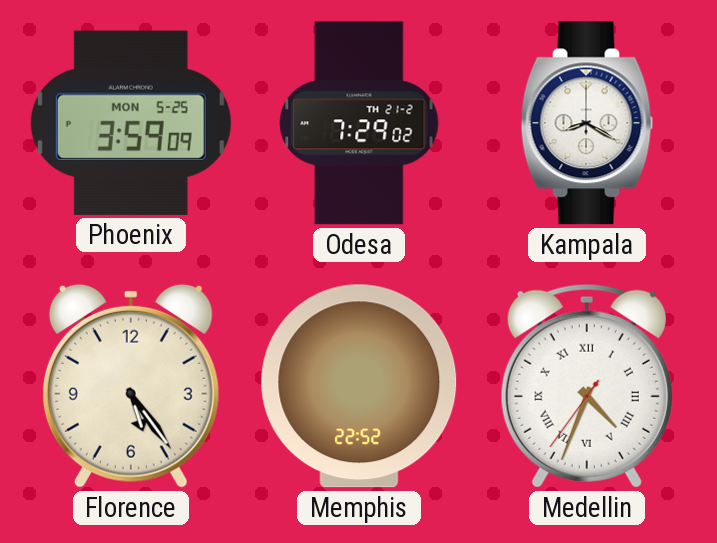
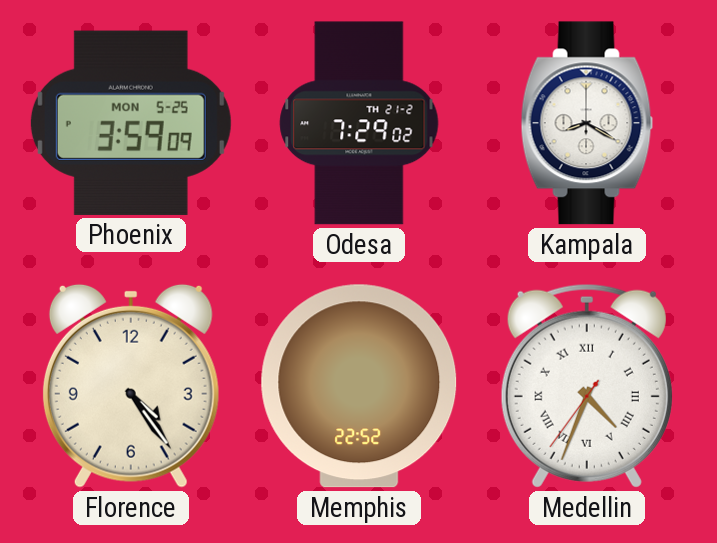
Florence: 5:24 -> 4:24 (131, 386)
